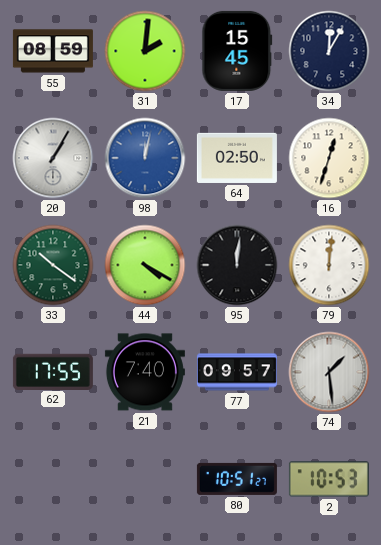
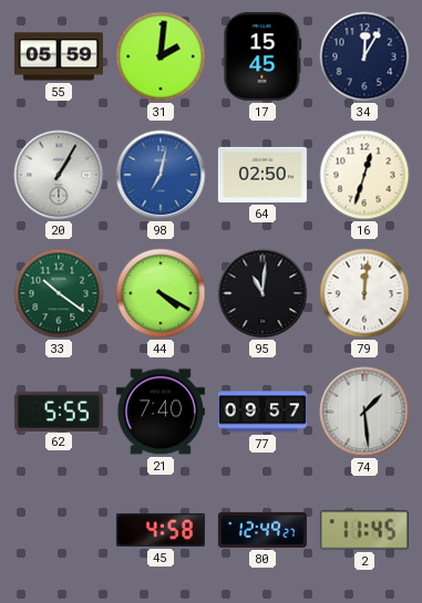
55: 08:59 -> 05:59 (59, 56)
98: 12:02 -> 7:02 (161, 175)
95: 12:01 -> 11:01 (263, 293)
62: 17:55 -> 5:55 (59, 410)
45: none -> 4:58 (161, 530)
80: 10:51 -> 12:49 (263, 530)
2: 10:53 -> 11:45 (364, 530)
